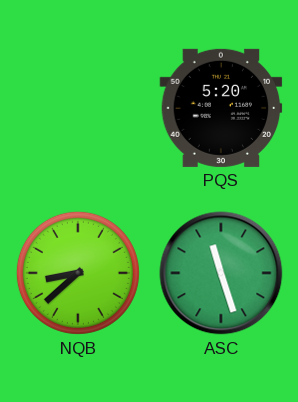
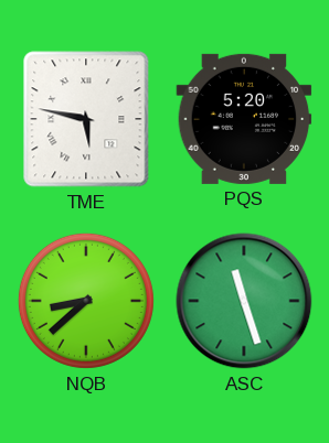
TME: none -> 5:47 (86, 119)
